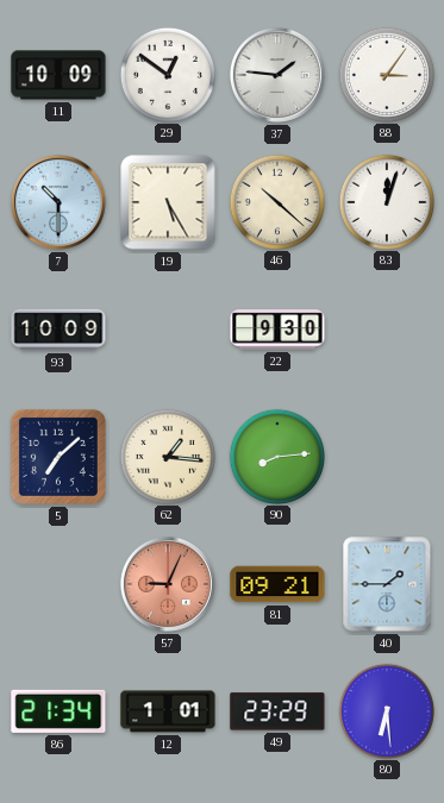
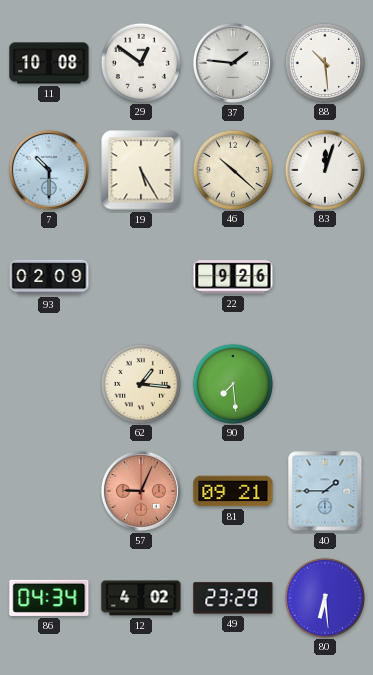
11: 10:09 -> 10:08 (49, 63)
88: 3:06 -> 10:29 (324, 62)
93: 10:09 -> 02:09 (49, 277)
22: 9:30 -> 9:26 (233, 277)
5: 7:08 -> none (58, 457)
90: 8:14 -> 7:29 (232, 383)
86: 21:34 -> 04:34 (49, 598)
12: 1:01 -> 4:02 (141, 598)
